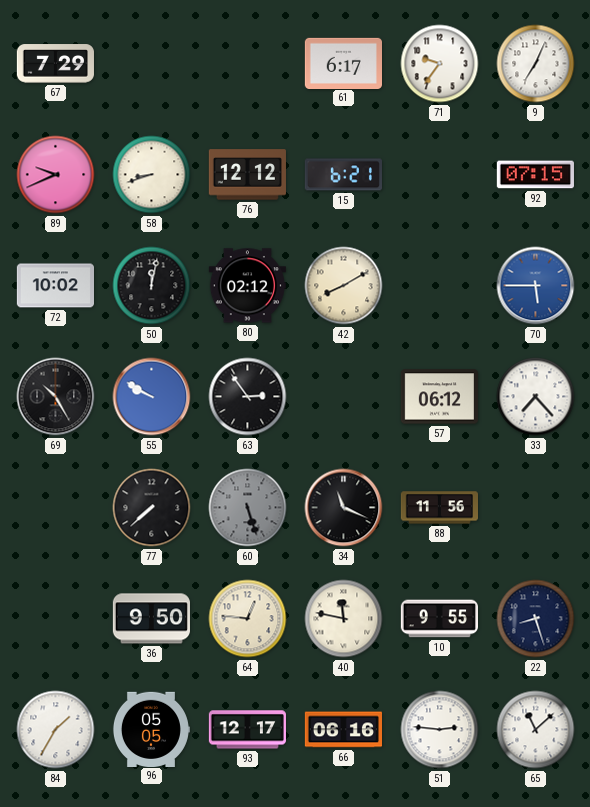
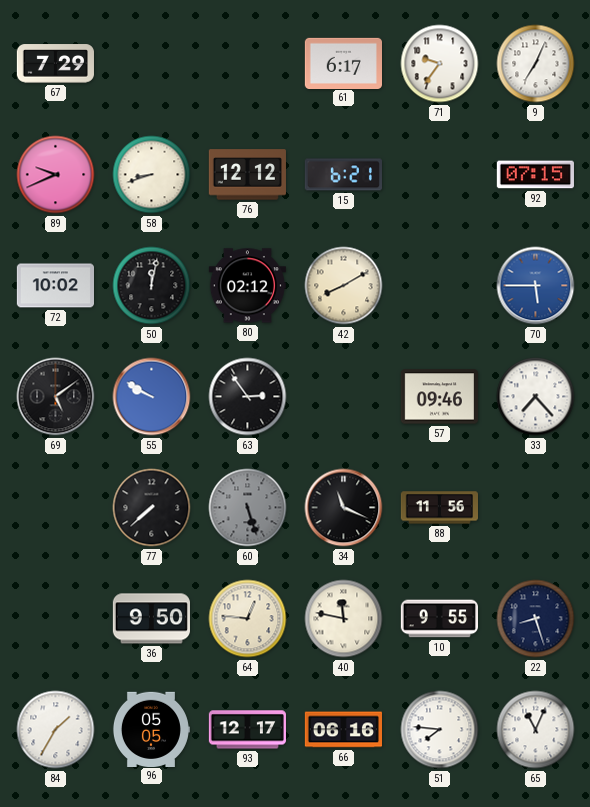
69: 10:25 -> 5:09 (56, 397)
57: 06:12 -> 09:46 (439, 397)
51: 2:46 -> 7:46 (440, 730)
65: 11:08 -> 11:04 (536, 730)
